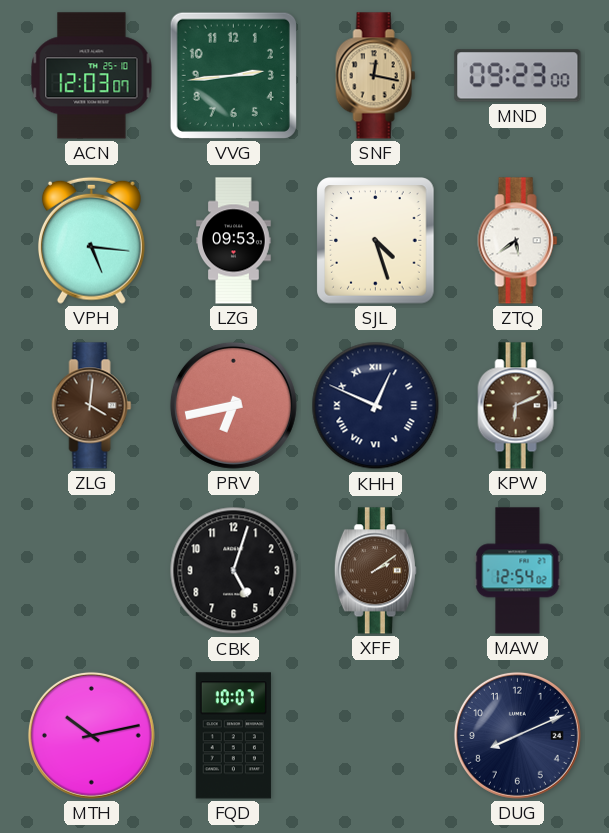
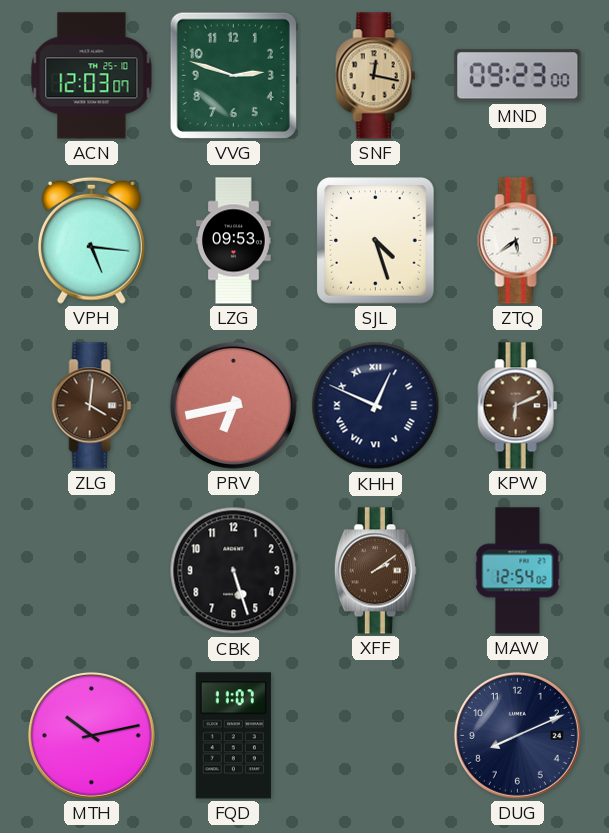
VVG: 2:44 -> 2:48 (233, 75)
CBK: 5:03 -> 5:27 (234, 571)
FQD: 10:07 -> 11:07 (233, 736)
